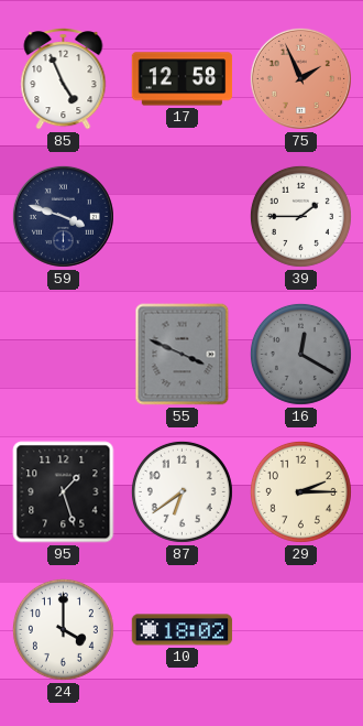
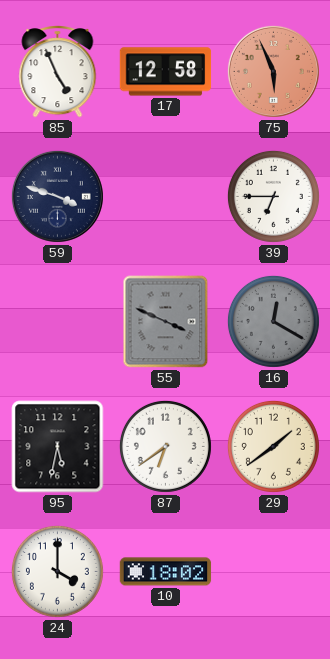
75: 1:56 -> 5:56 (273, 71)
39: 1:45 -> 6:45 (273, 196)
95: 1:27 -> 5:32 (58, 447)
29: 2:15 -> 1:39 (273, 446)
